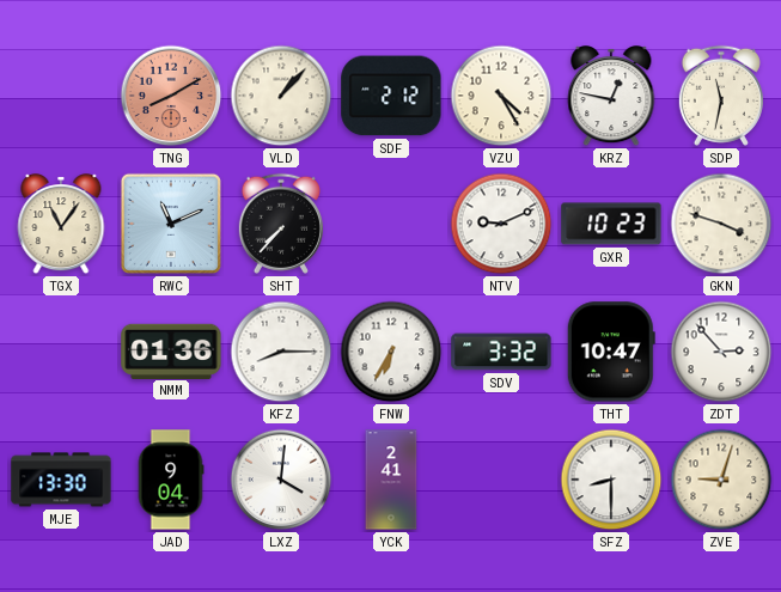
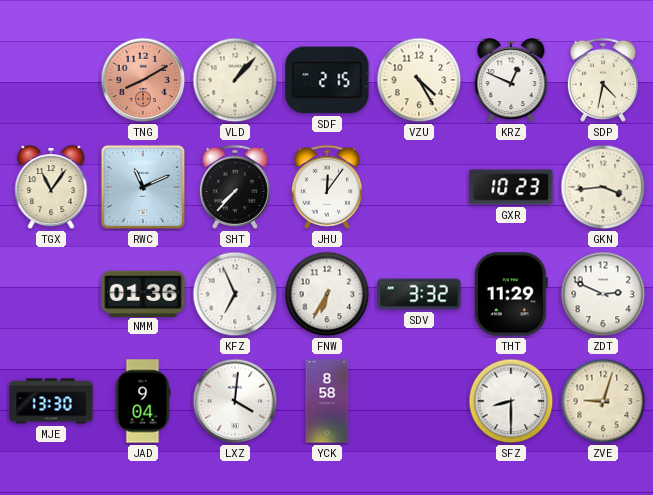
SDF: 2:12 -> 2:15 (327, 80)
KRZ: 12:47 -> 12:49 (511, 81)
SDP: 11:32 -> 4:32 (603, 80)
JHU: none -> 12:06 (327, 187)
NTV: 9:11 -> none (501, 224)
GKN: 3:48 -> 3:44 (603, 187)
KFZ: 8:15 -> 6:56 (235, 294)
THT: 10:47 -> 11:29 (511, 294)
ZDT: 2:53 -> 2:49 (603, 294)
YCK: 2:41 -> 8:58 (327, 401)
